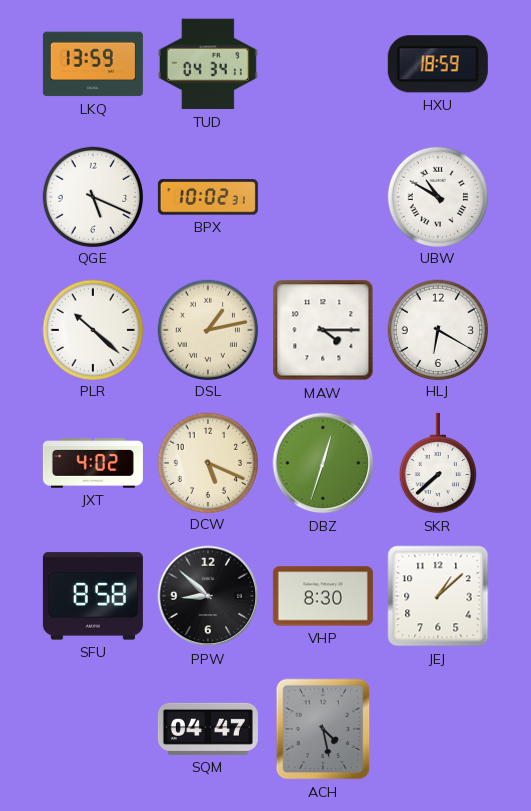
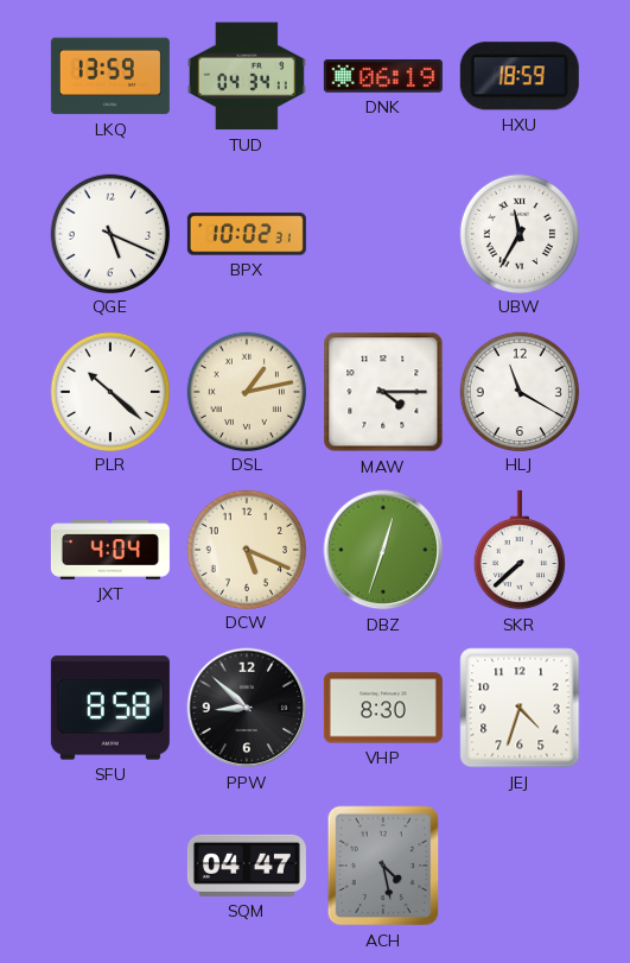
DNK: none -> 06:19 (383, 76)
UBW: 10:50 -> 11:35 (518, 233)
HLJ: 6:20 -> 11:20 (518, 391)
JXT: 4:02 -> 4:04 (110, 550)
JEJ: 1:08 -> 4:33 (520, 708)
